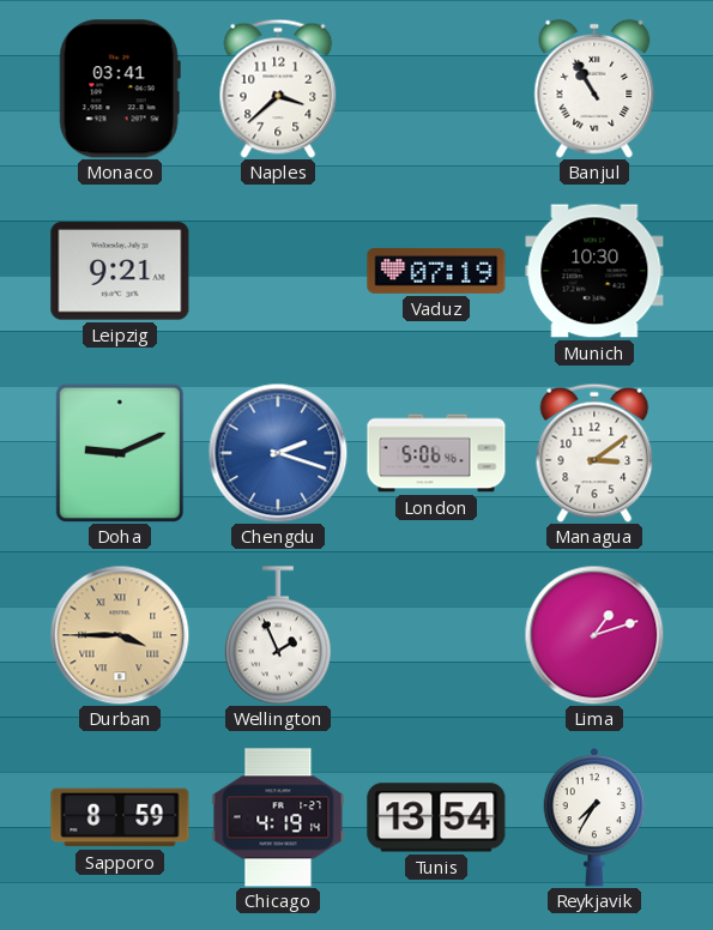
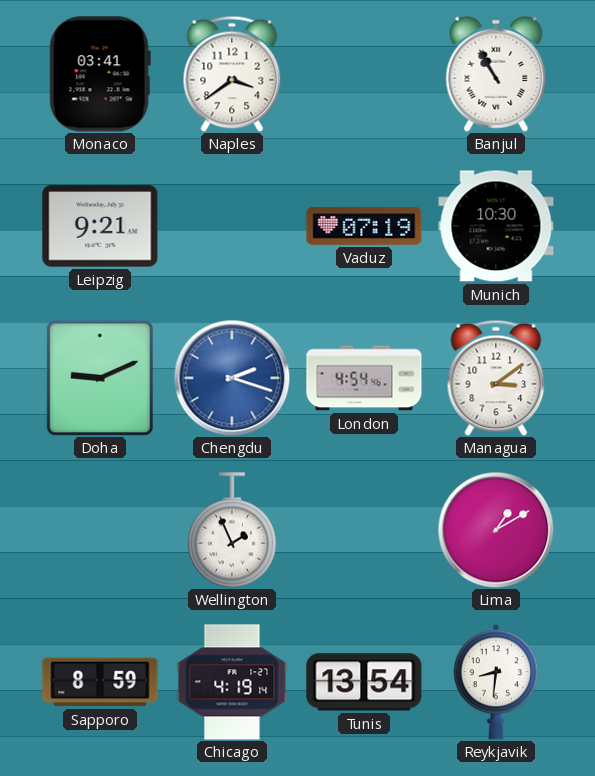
Naples: 3:38 -> 3:39 (232, 74)
London: 5:06 -> 4:54 (364, 378)
Durban: 3:45 -> none (120, 635)
Lima: 1:12 -> 1:10 (496, 530)
Reykjavik: 7:35 -> 8:31 (496, 682)
